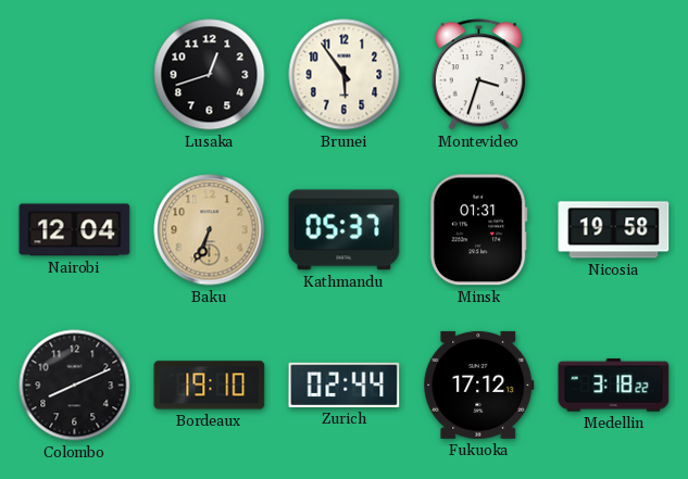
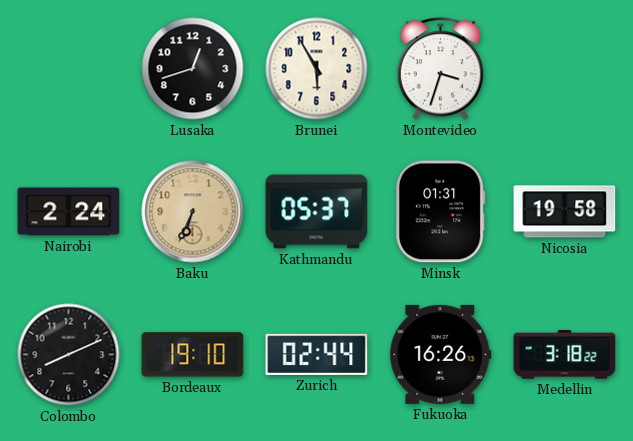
Brunei: 5:54 -> 5:55 (317, 69)
Nairobi: 12:04 -> 2:24 (69, 212)
Fukuoka: 17:12 -> 16:26 (441, 354)
